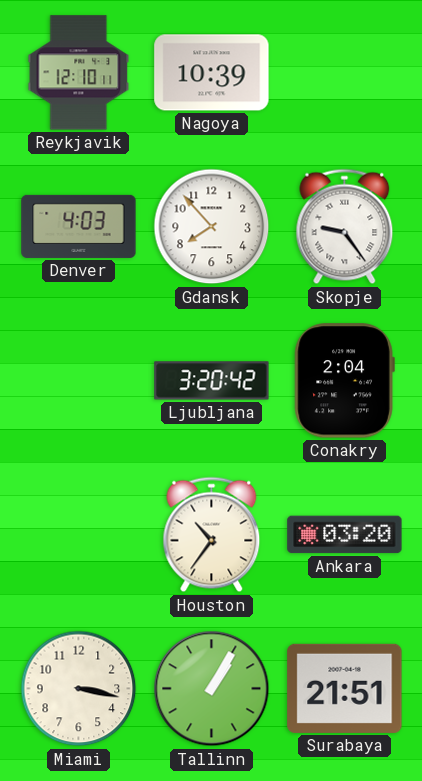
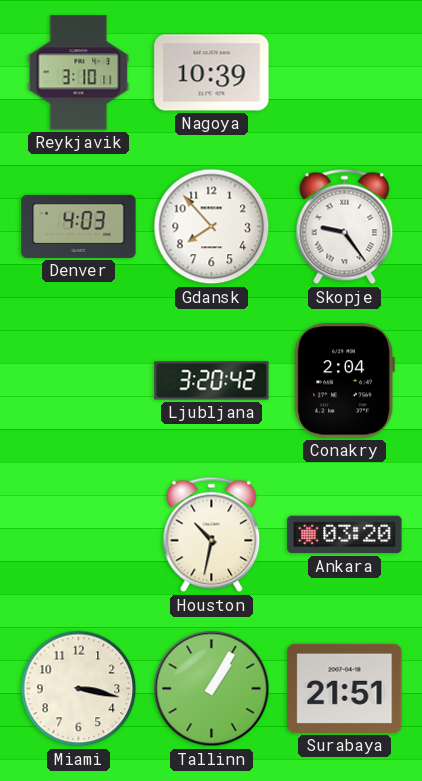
Reykjavik: 12:10 -> 3:10 (79, 73)
Houston: 10:36 -> 10:32 (212, 535)
